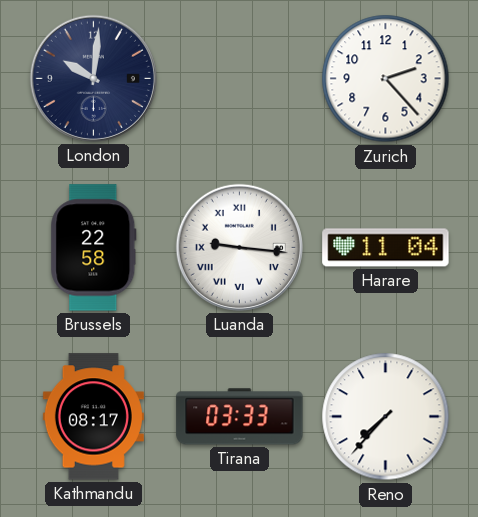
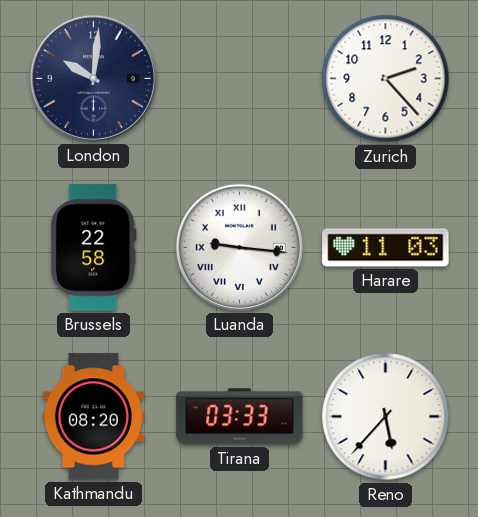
Harare: 11:04 -> 11:03 (386, 248)
Kathmandu: 08:17 -> 08:20 (93, 417)
Reno: 7:37 -> 5:37 (386, 417)
